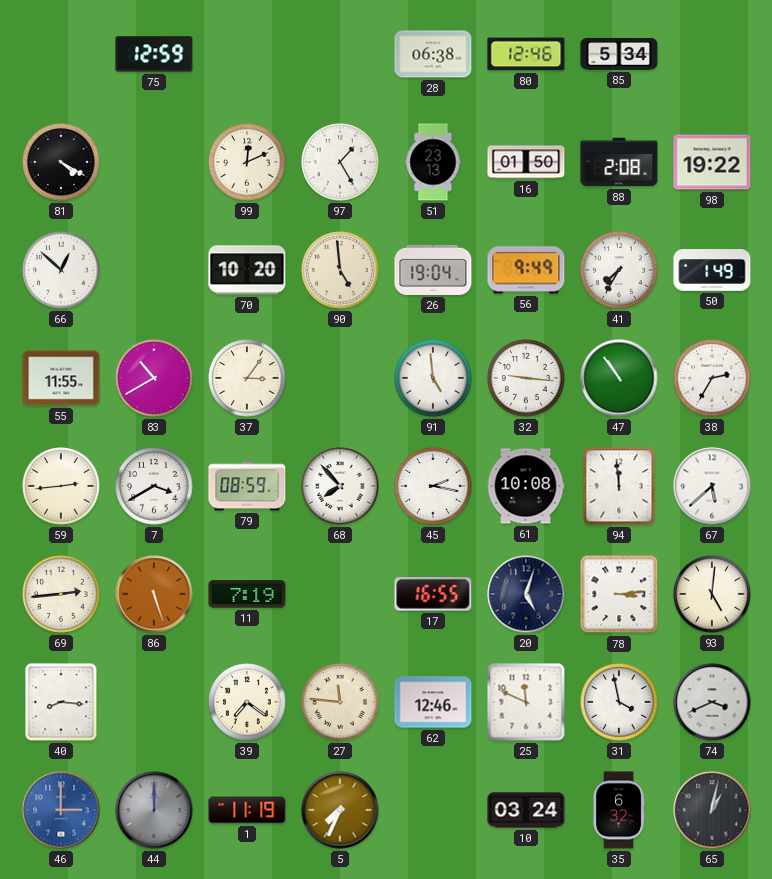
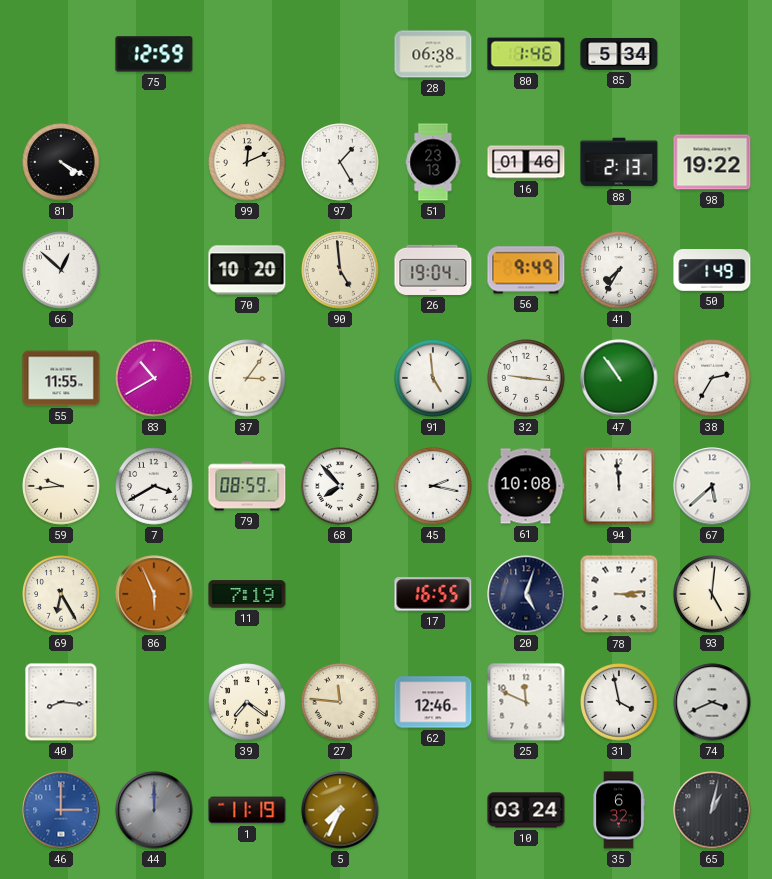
80: 12:46 -> 1:46 (526, 54)
16: 01:50 -> 01:46 (526, 162)
88: 2:08 -> 2:13 (619, 162)
59: 2:44 -> 9:44 (61, 486)
69: 2:44 -> 6:25 (61, 594)
86: 5:27 -> 5:56 (154, 594)
